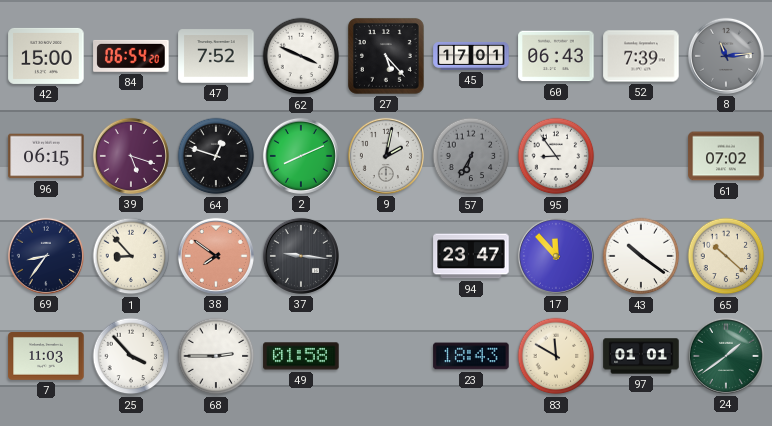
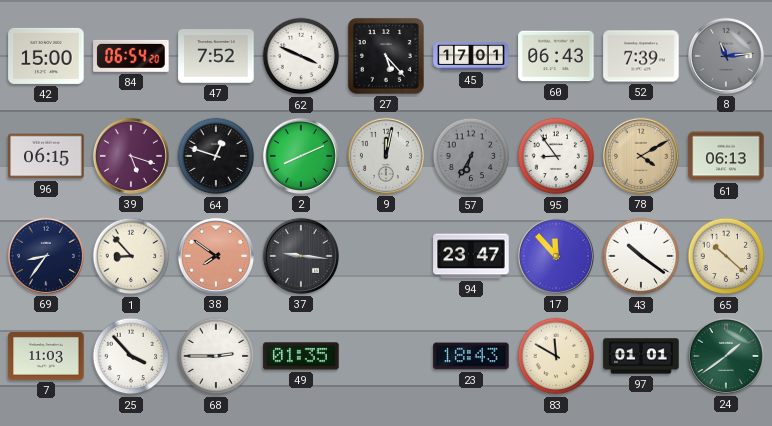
9: 2:02 -> 12:02 (386, 156)
78: none -> 4:10 (641, 156)
61: 07:02 -> 06:13 (726, 156)
49: 01:58 -> 01:35 (301, 356)
